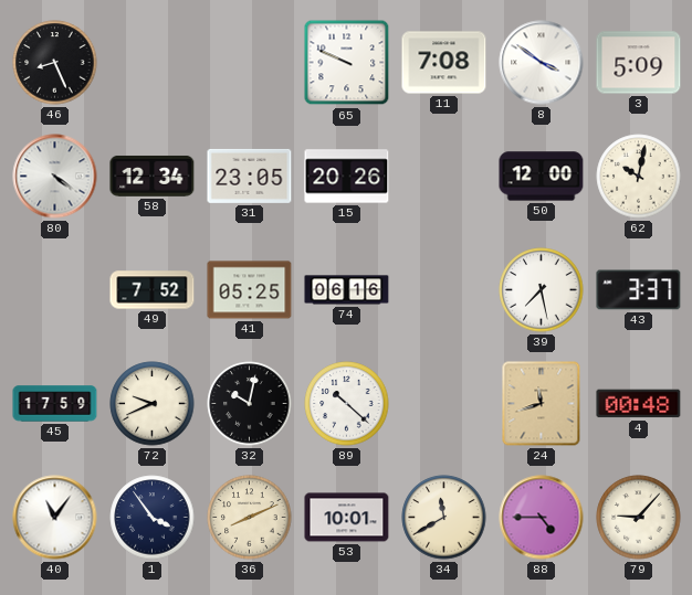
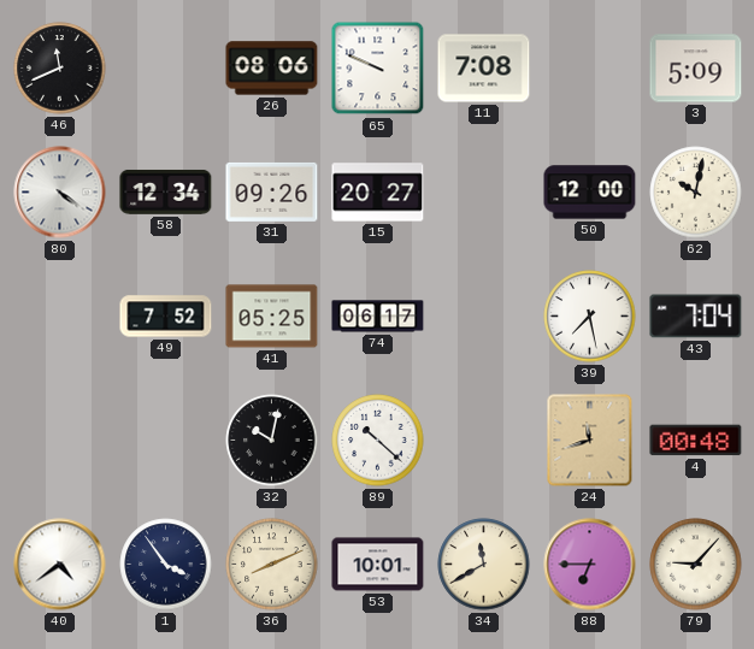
46: 8:26 -> 11:41 (60, 69)
26: none -> 08:06 (272, 69)
8: 3:51 -> none (542, 63)
31: 23:05 -> 09:26 (272, 191)
15: 20:26 -> 20:27 (378, 193)
74: 06:16 -> 06:17 (378, 317)
43: 3:37 -> 7:04 (696, 317)
45: 17:59 -> none (55, 404)
72: 9:41 -> none (153, 404)
40: 11:06 -> 4:39 (60, 565)
88: 4:45 -> 6:45 (590, 565)
